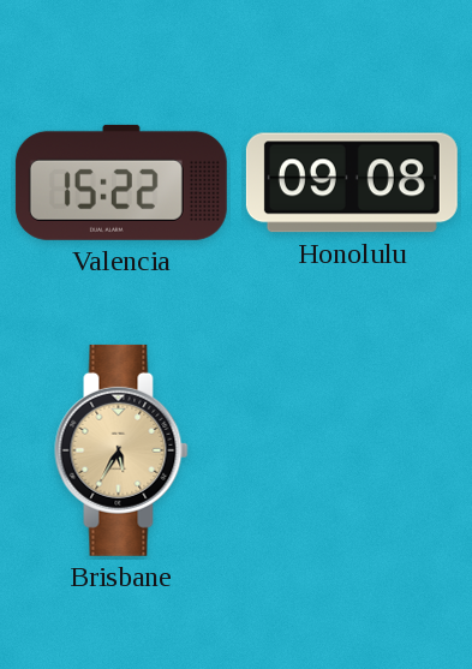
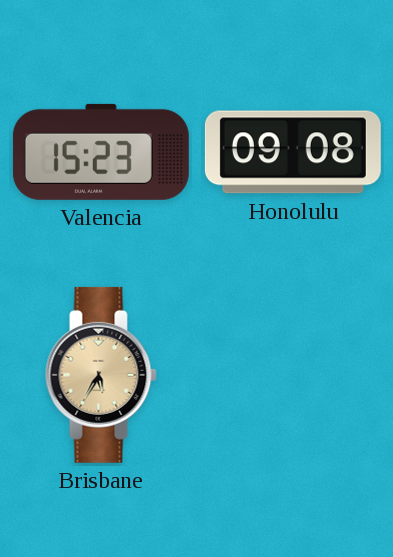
Valencia: 15:22 -> 15:23 (101, 152)
